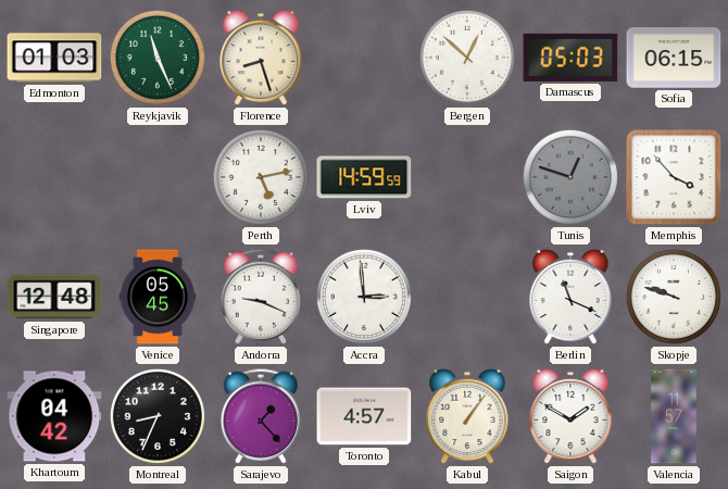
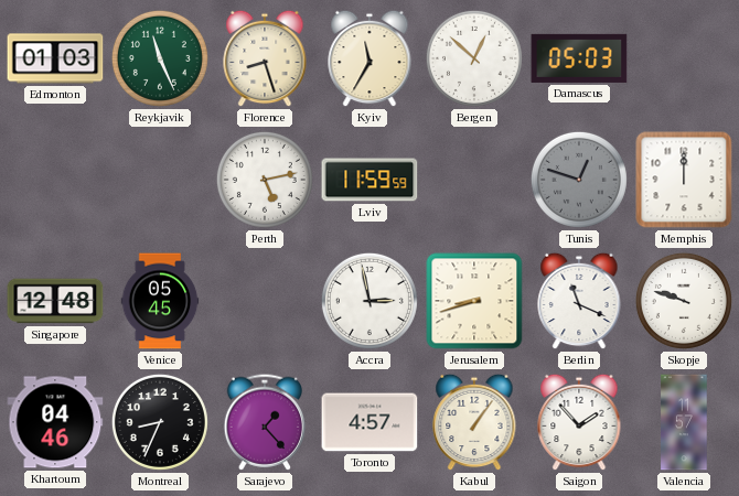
Kyiv: none -> 11:35 (369, 58)
Sofia: 06:15 -> none (674, 58)
Lviv: 14:59 -> 11:59 (369, 180)
Memphis: 3:53 -> 12:00 (684, 180)
Andorra: 9:19 -> none (260, 297)
Accra: 2:59 -> 2:58 (369, 301)
Jerusalem: none -> 8:42 (474, 301)
Khartoum: 04:42 -> 04:46 (55, 422)
Saigon: 1:50 -> 1:53 (579, 422)
